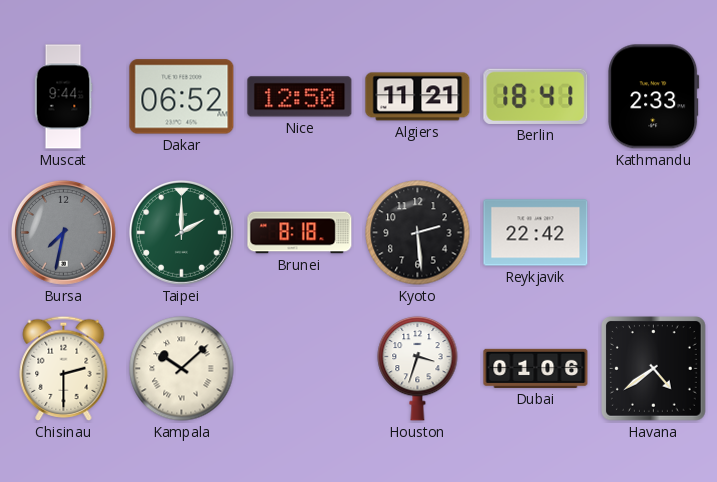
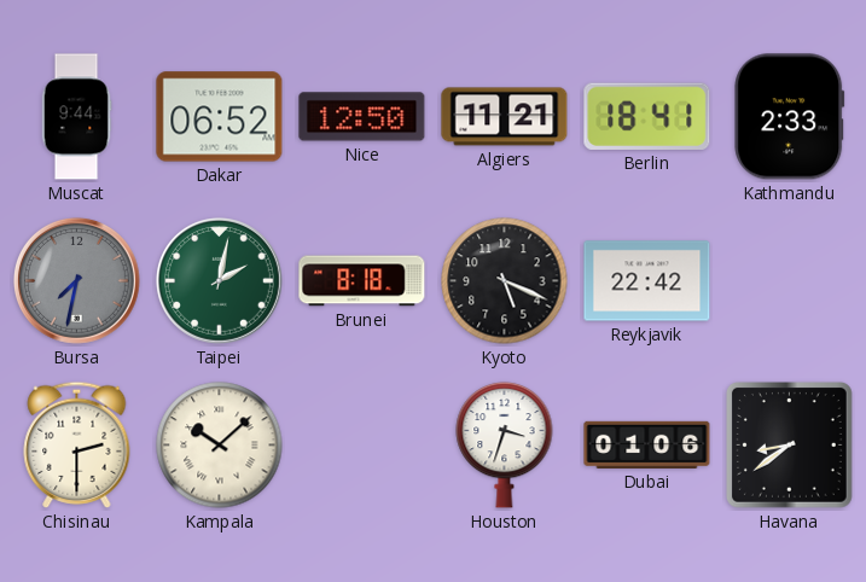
Taipei: 2:00 -> 2:02 (219, 280)
Kyoto: 2:29 -> 5:19 (505, 281)
Havana: 4:39 -> 8:39 (790, 446)
